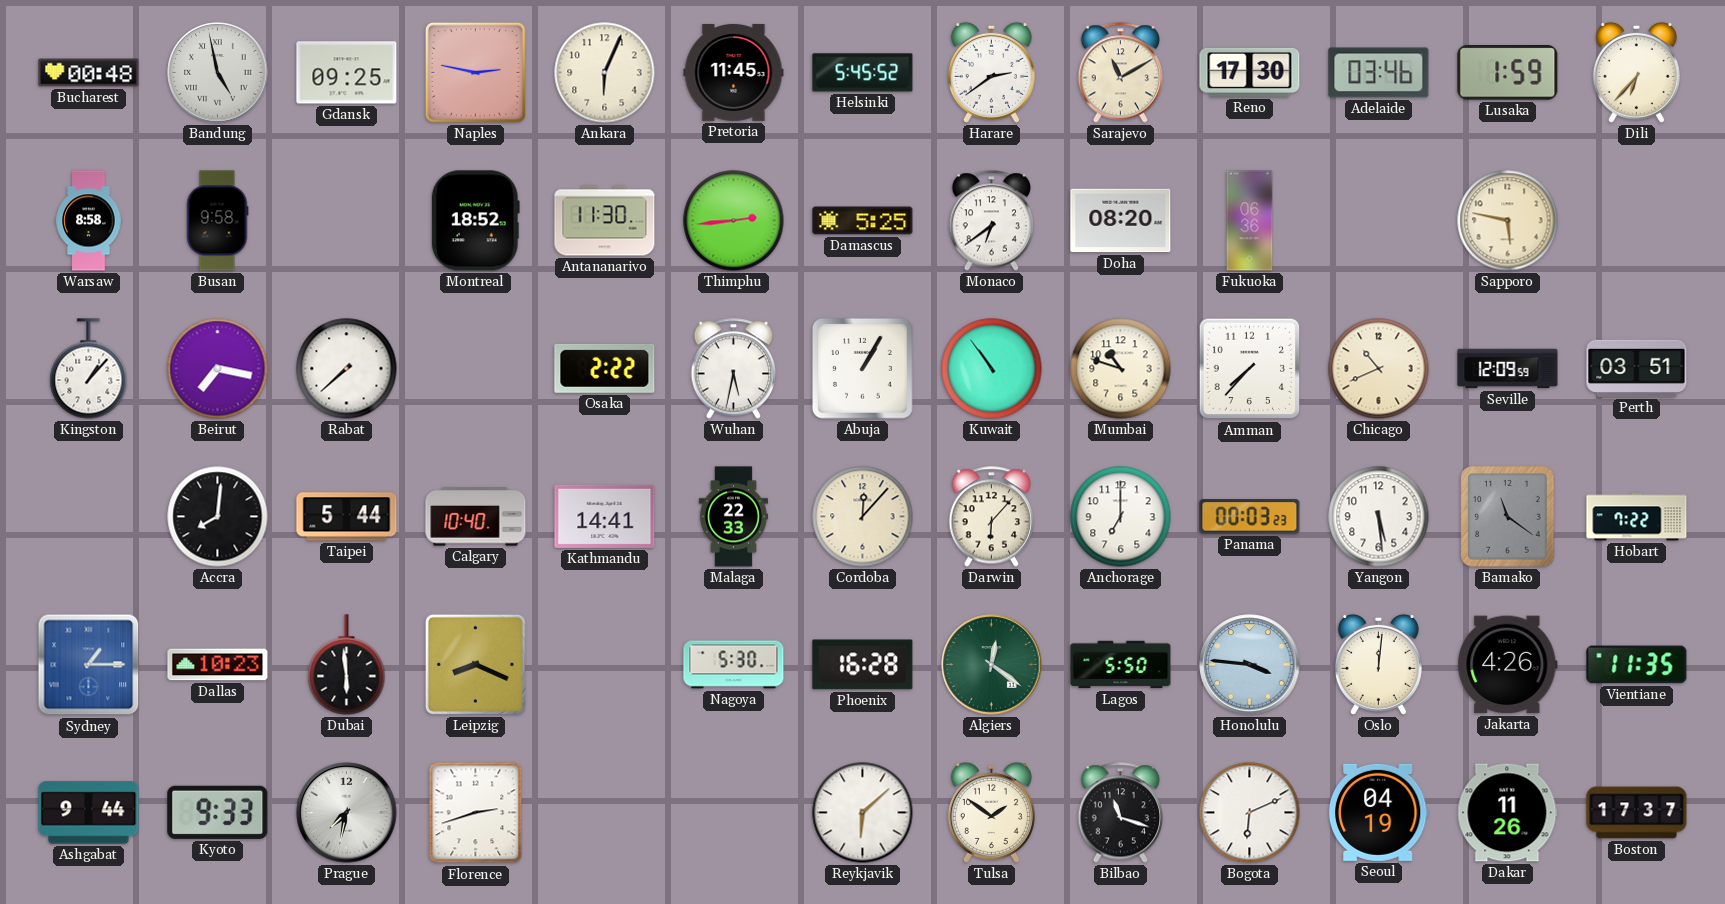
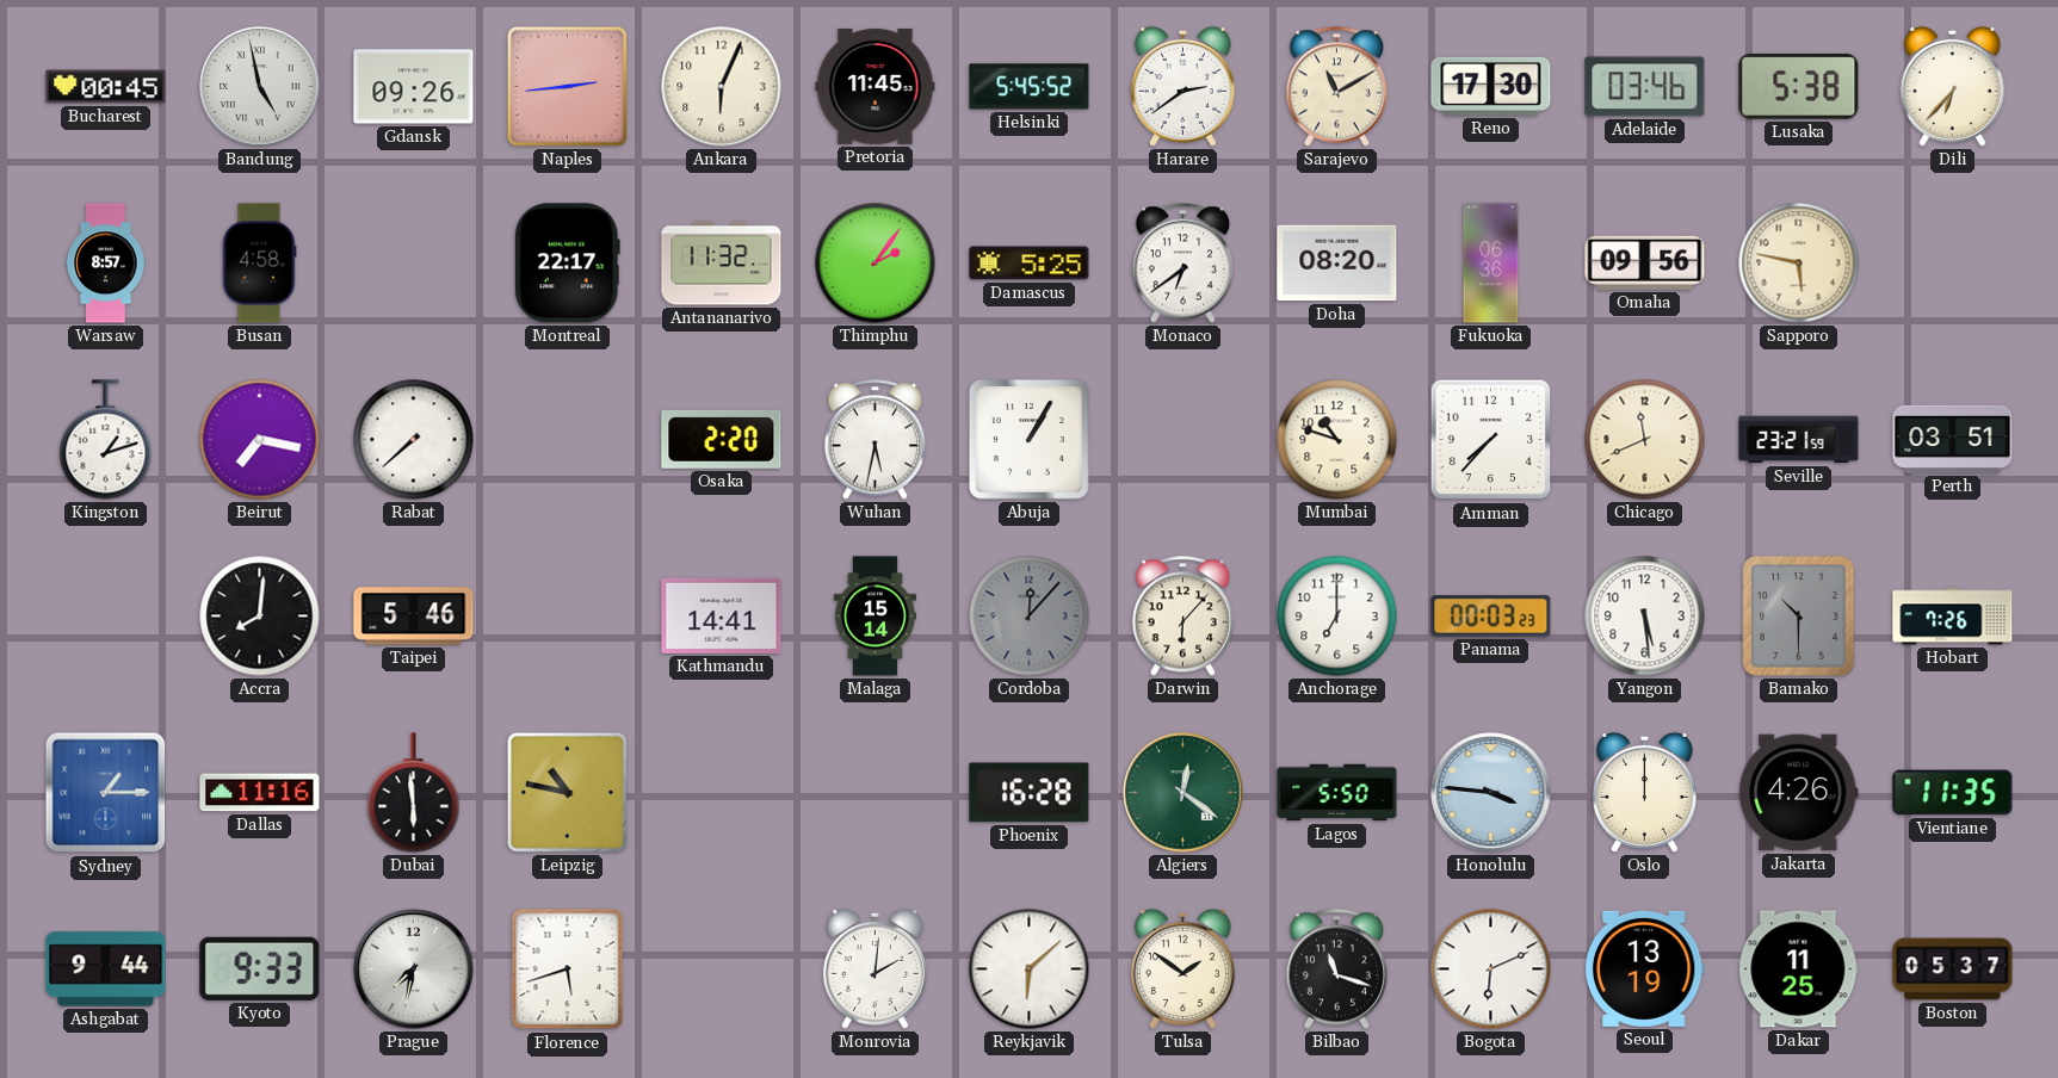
Bucharest: 00:48 -> 00:45 (106, 87)
Gdansk: 09:25 -> 09:26 (414, 87)
Naples: 2:47 -> 2:44 (567, 86)
Lusaka: 1:59 -> 5:38 (1799, 87)
Warsaw: 8:58 -> 8:57 (106, 264)
Busan: 9:58 -> 4:58 (259, 264)
Montreal: 18:52 -> 22:17 (567, 264)
Antananarivo: 11:30 -> 11:32 (722, 264)
Thimphu: 2:44 -> 2:06 (876, 264)
Omaha: none -> 09:56 (1645, 262)
Kingston: 1:07 -> 1:12 (106, 440)
Osaka: 2:22 -> 2:20 (722, 439)
Kuwait: 10:54 -> none (992, 369)
Chicago: 10:41 -> 11:41 (1645, 440)
Seville: 12:09 -> 23:21 (1799, 440)
Taipei: 5:44 -> 5:46 (414, 617)
Calgary: 10:40 -> none (476, 517)
Malaga: 22:33 -> 15:14 (875, 617)
Cordoba dial: cream -> grey (1030, 617)
Bamako: 11:21 -> 10:30 (1799, 617)
Hobart: 7:22 -> 7:26 (1953, 617)
Dallas: 10:23 -> 11:16 (260, 793)
Leipzig: 8:19 -> 10:47 (567, 792)
Nagoya: 5:30 -> none (734, 665)
Oslo: 12:01 -> 12:00 (1644, 792)
Florence: 2:42 -> 5:42 (568, 969)
Monrovia: none -> 2:01 (875, 968)
Seoul: 04:19 -> 13:19 (1644, 968)
Dakar: 11:26 -> 11:25 (1799, 969)
Boston: 17:37 -> 05:37 (1953, 969)
